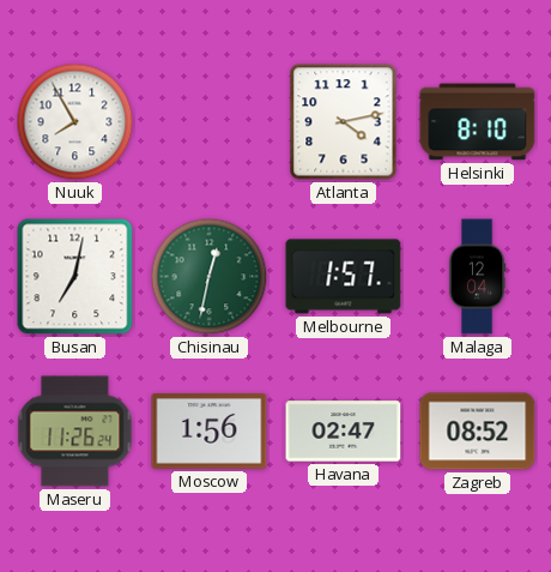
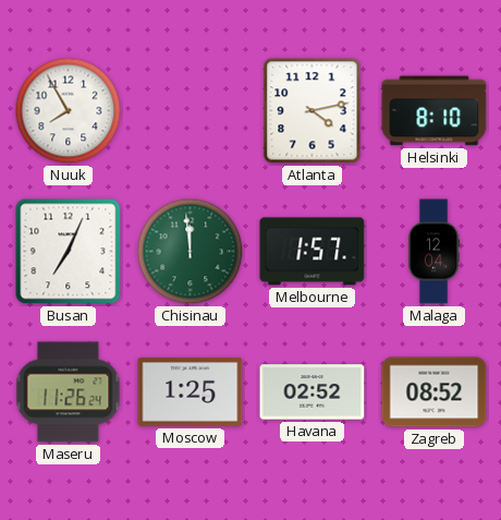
Busan: 7:02 -> 7:04 (69, 252)
Chisinau: 12:32 -> 11:59 (191, 252)
Moscow: 1:56 -> 1:25 (191, 391)
Havana: 02:47 -> 02:52 (313, 392)
